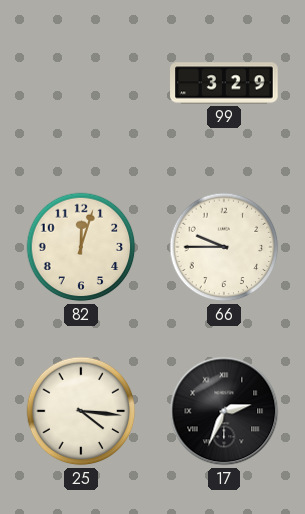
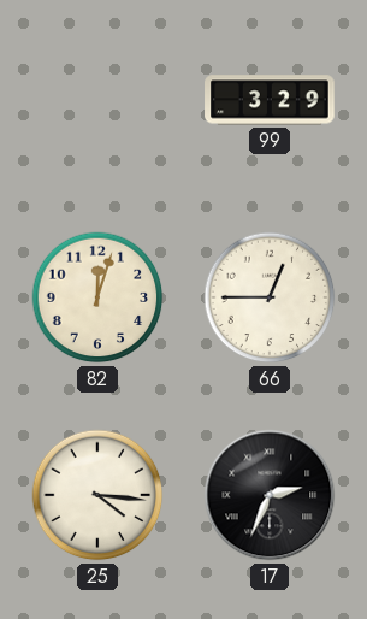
66: 9:45 -> 12:45 (270, 297)
